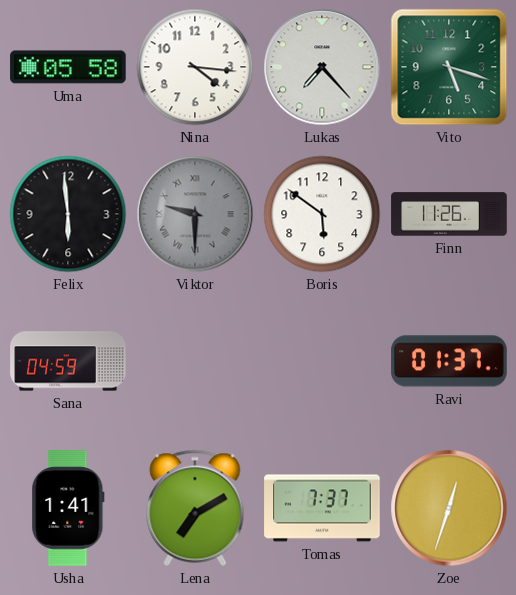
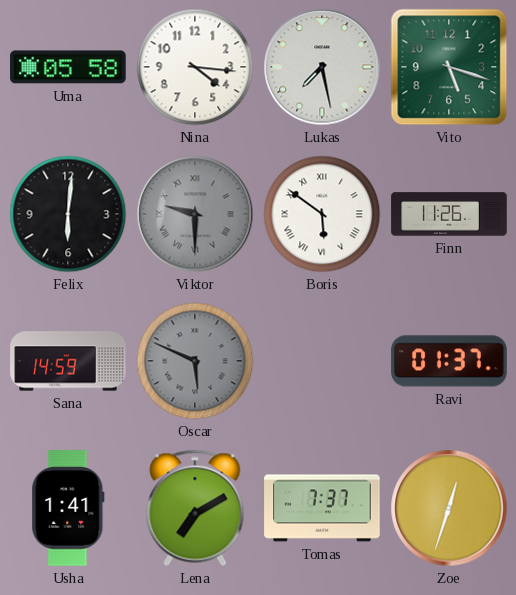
Lukas: 7:23 -> 7:28 (322, 67)
Felix: 5:59 -> 6:01 (68, 214)
Boris numerals: Arabic -> Roman (322, 214)
Sana: 04:59 -> 14:59 (68, 361)
Oscar: none -> 5:49 (195, 361)
